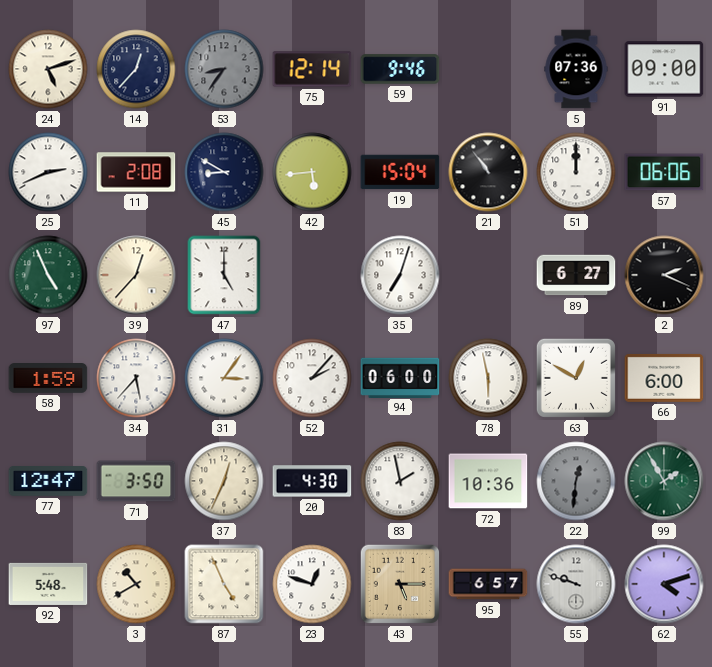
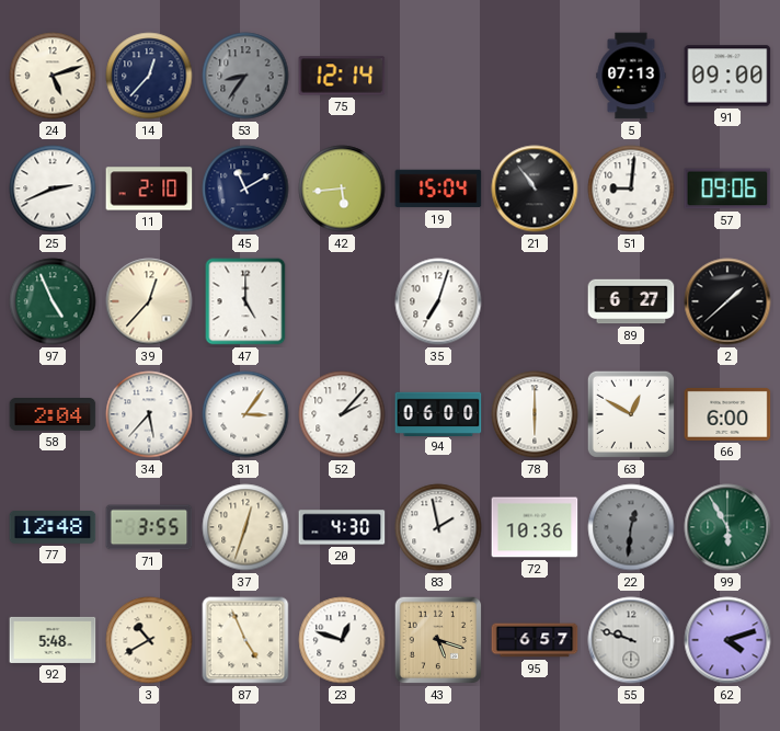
59: 9:46 -> none (400, 69)
5: 07:36 -> 07:13 (631, 76)
11: 2:08 -> 2:10 (149, 189)
45: 8:50 -> 11:10 (245, 189)
51: 12:00 -> 9:01 (631, 189)
57: 06:06 -> 09:06 (727, 189)
2: 2:19 -> 1:38 (727, 301)
58: 1:59 -> 2:04 (53, 414)
78: 5:58 -> 6:00 (535, 414)
77: 12:47 -> 12:48 (53, 528)
71: 3:50 -> 3:55 (149, 527)
37: 12:34 -> 12:33 (245, 527)
99: 1:55 -> 5:55 (727, 527)
43: 5:15 -> 5:18 (438, 640)
